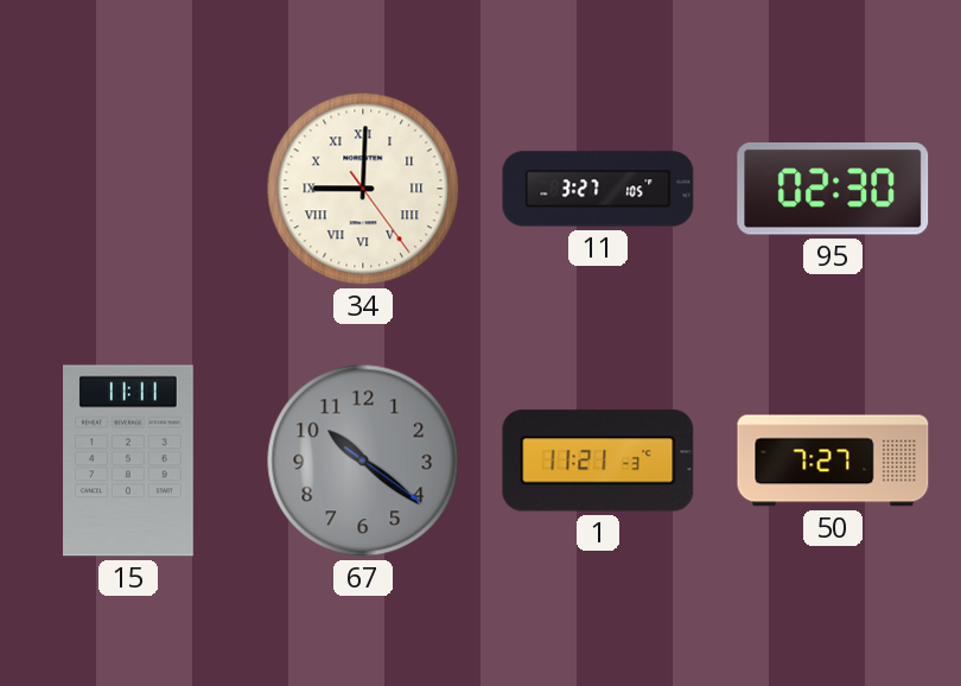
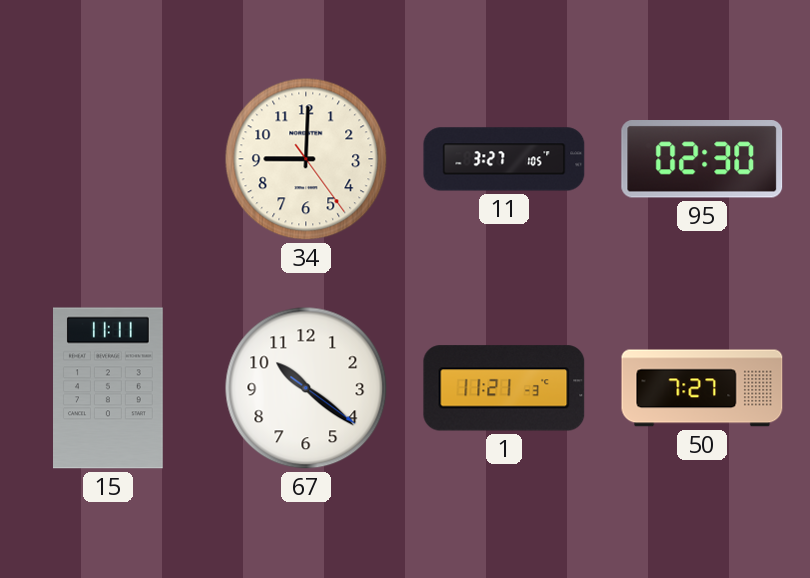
34 numerals: Roman -> Arabic (306, 159)
67 dial: grey -> white (306, 388)
